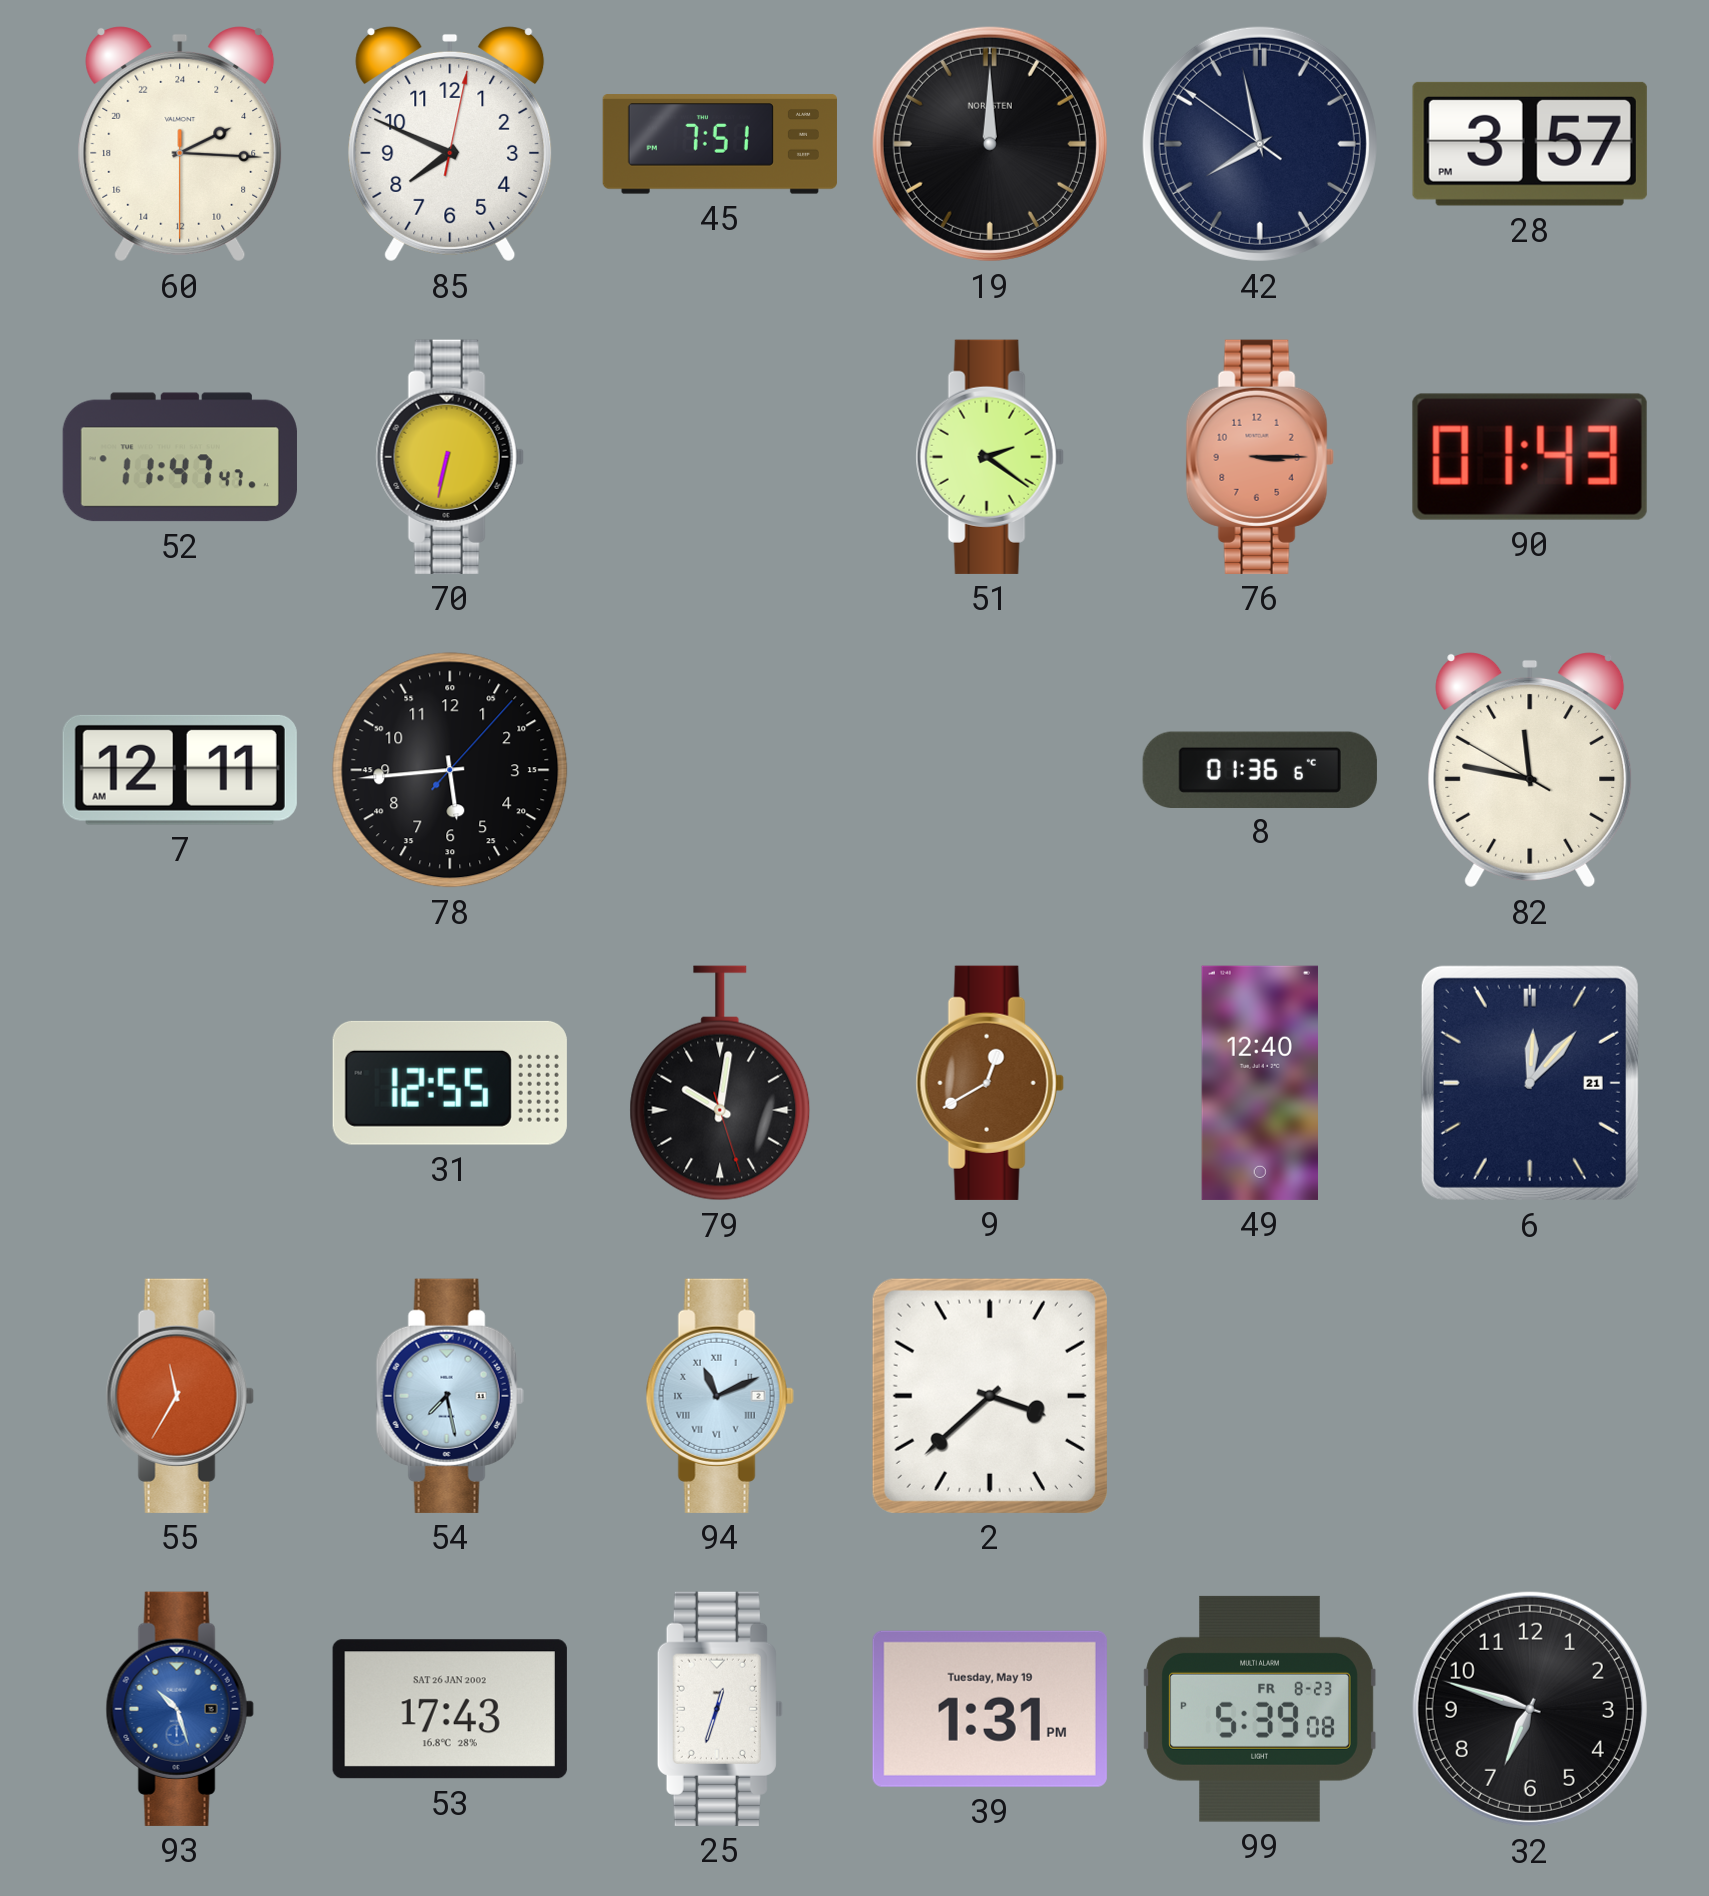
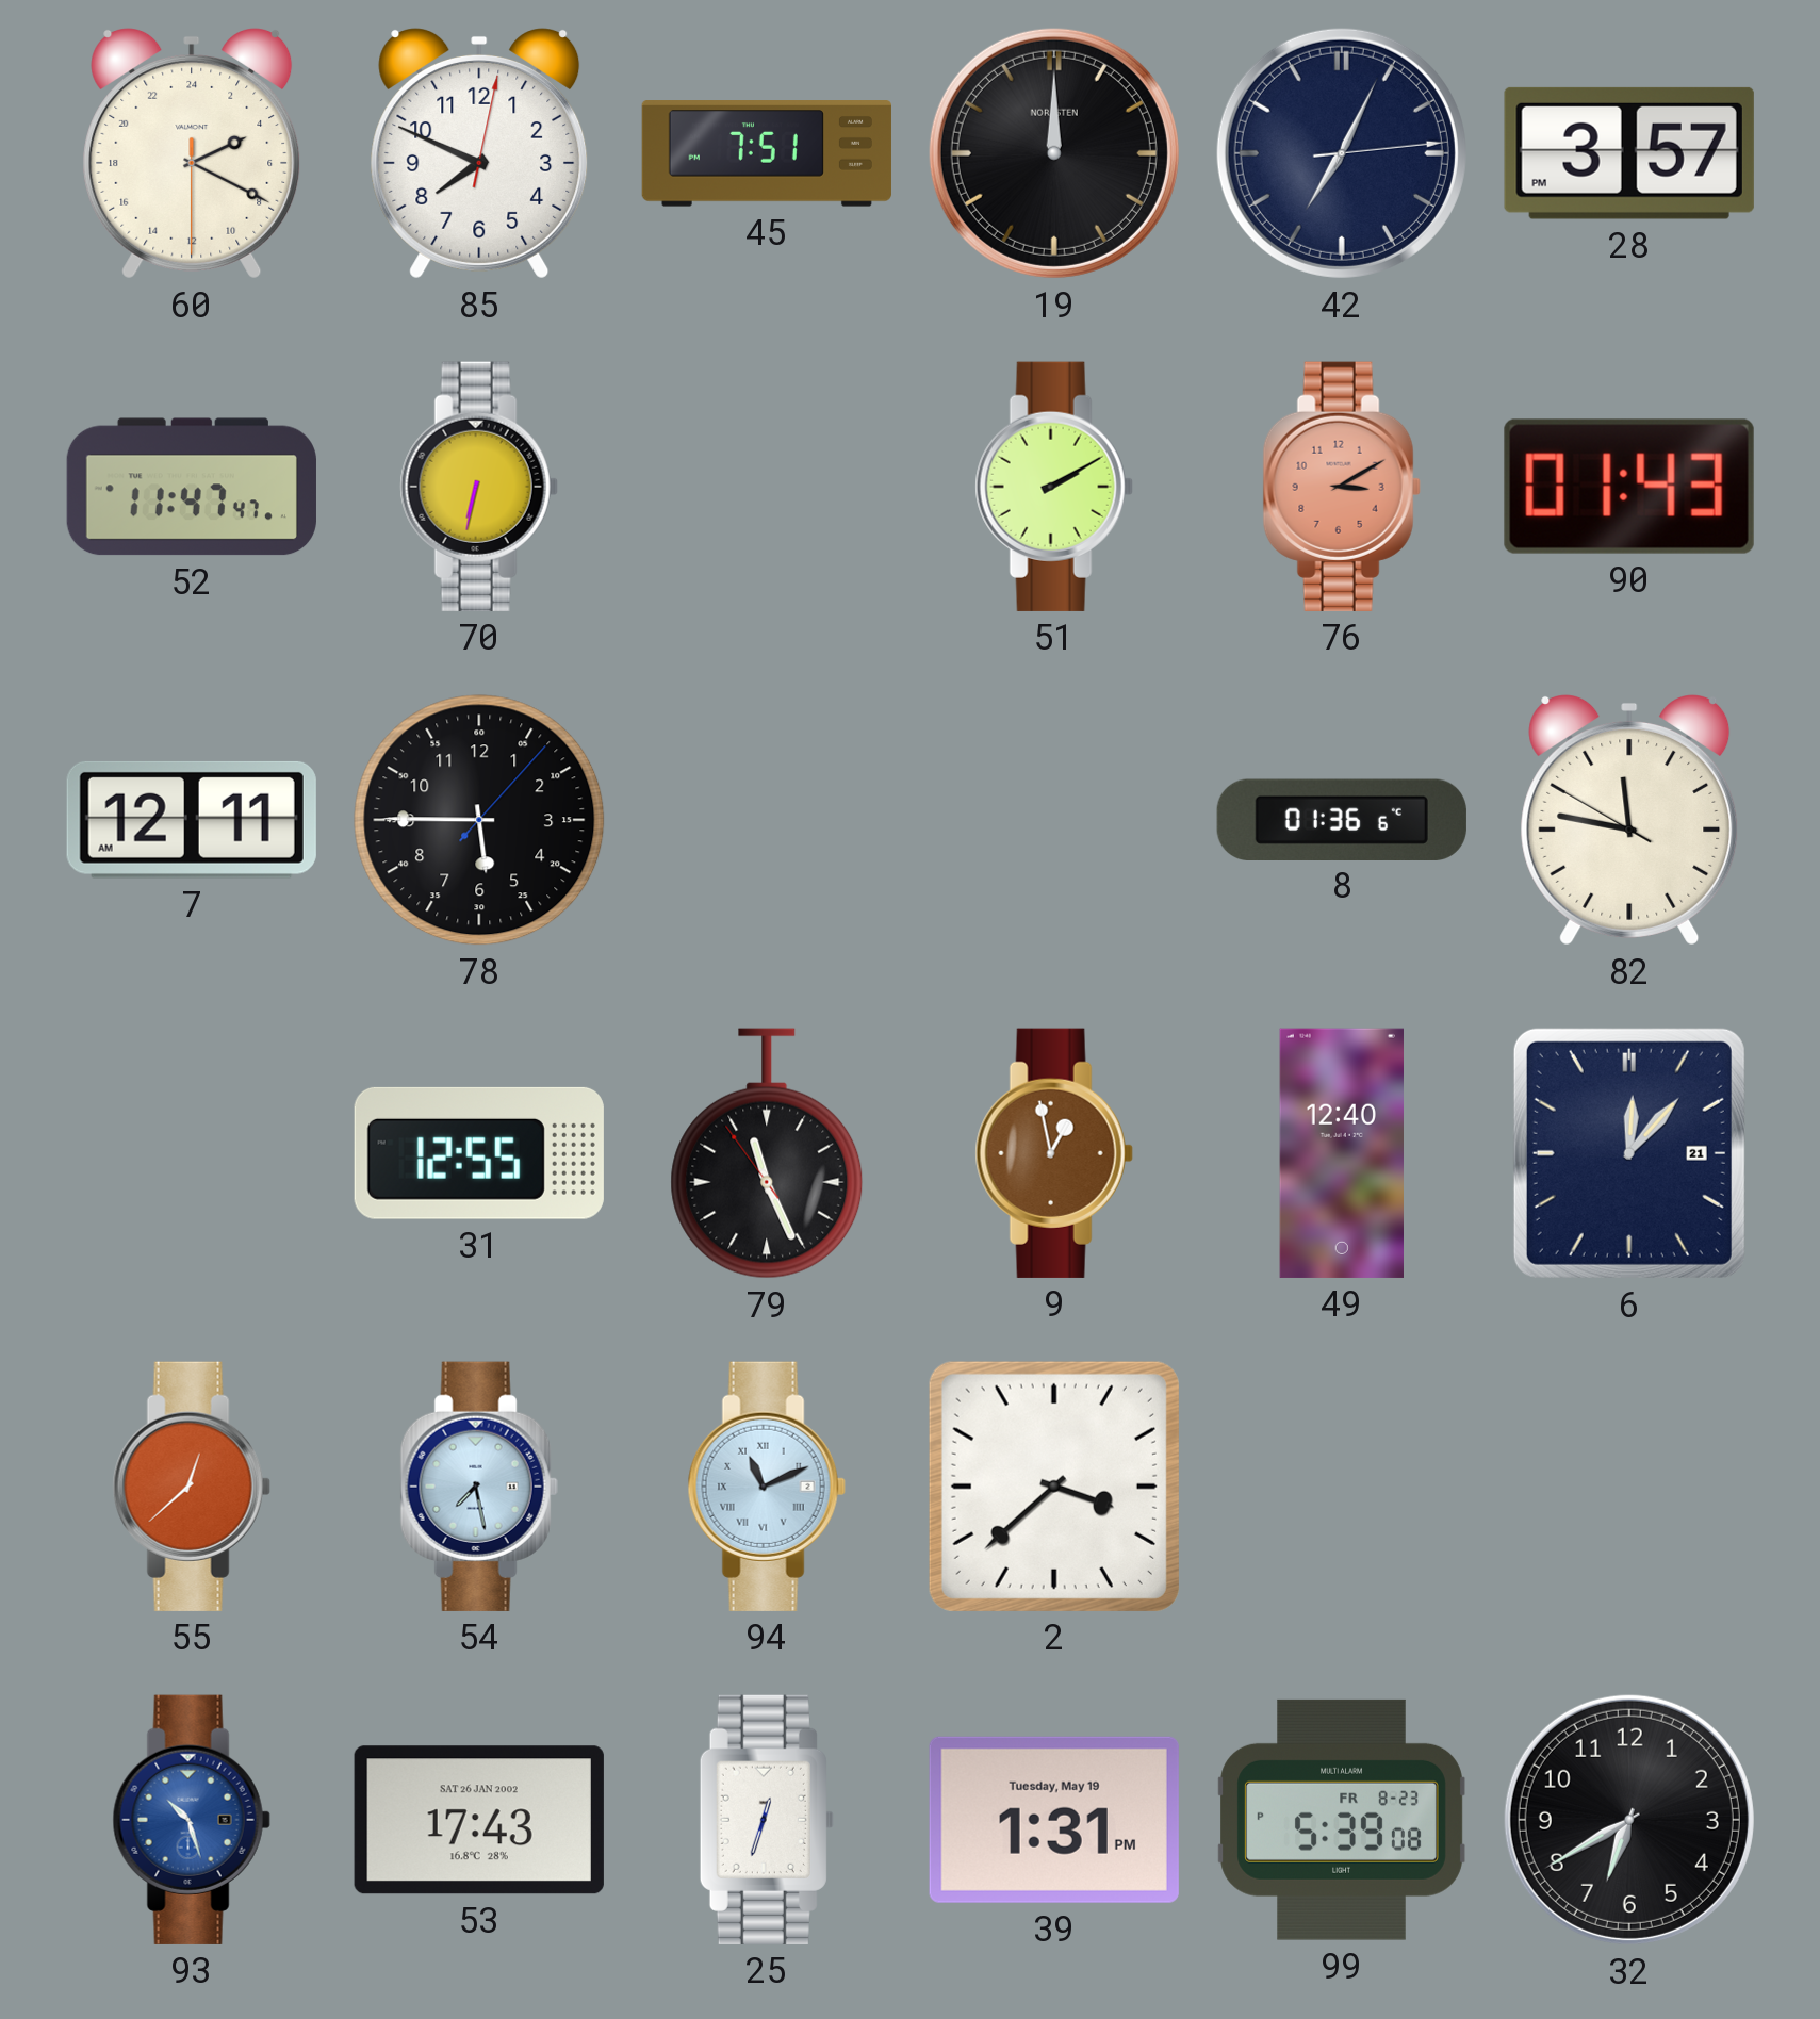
60: 4:15 -> 4:19 (192, 154)
42: 7:57 -> 7:04 (1342, 153)
51: 2:21 -> 2:10 (1054, 487)
76: 3:15 -> 3:10 (1342, 487)
78: 5:44 -> 5:45 (479, 820)
79: 10:01 -> 11:25 (767, 1153)
9: 12:40 -> 12:58 (1054, 1153)
55: 11:35 -> 12:38 (192, 1487)
32: 6:48 -> 6:40 (1629, 1820)
